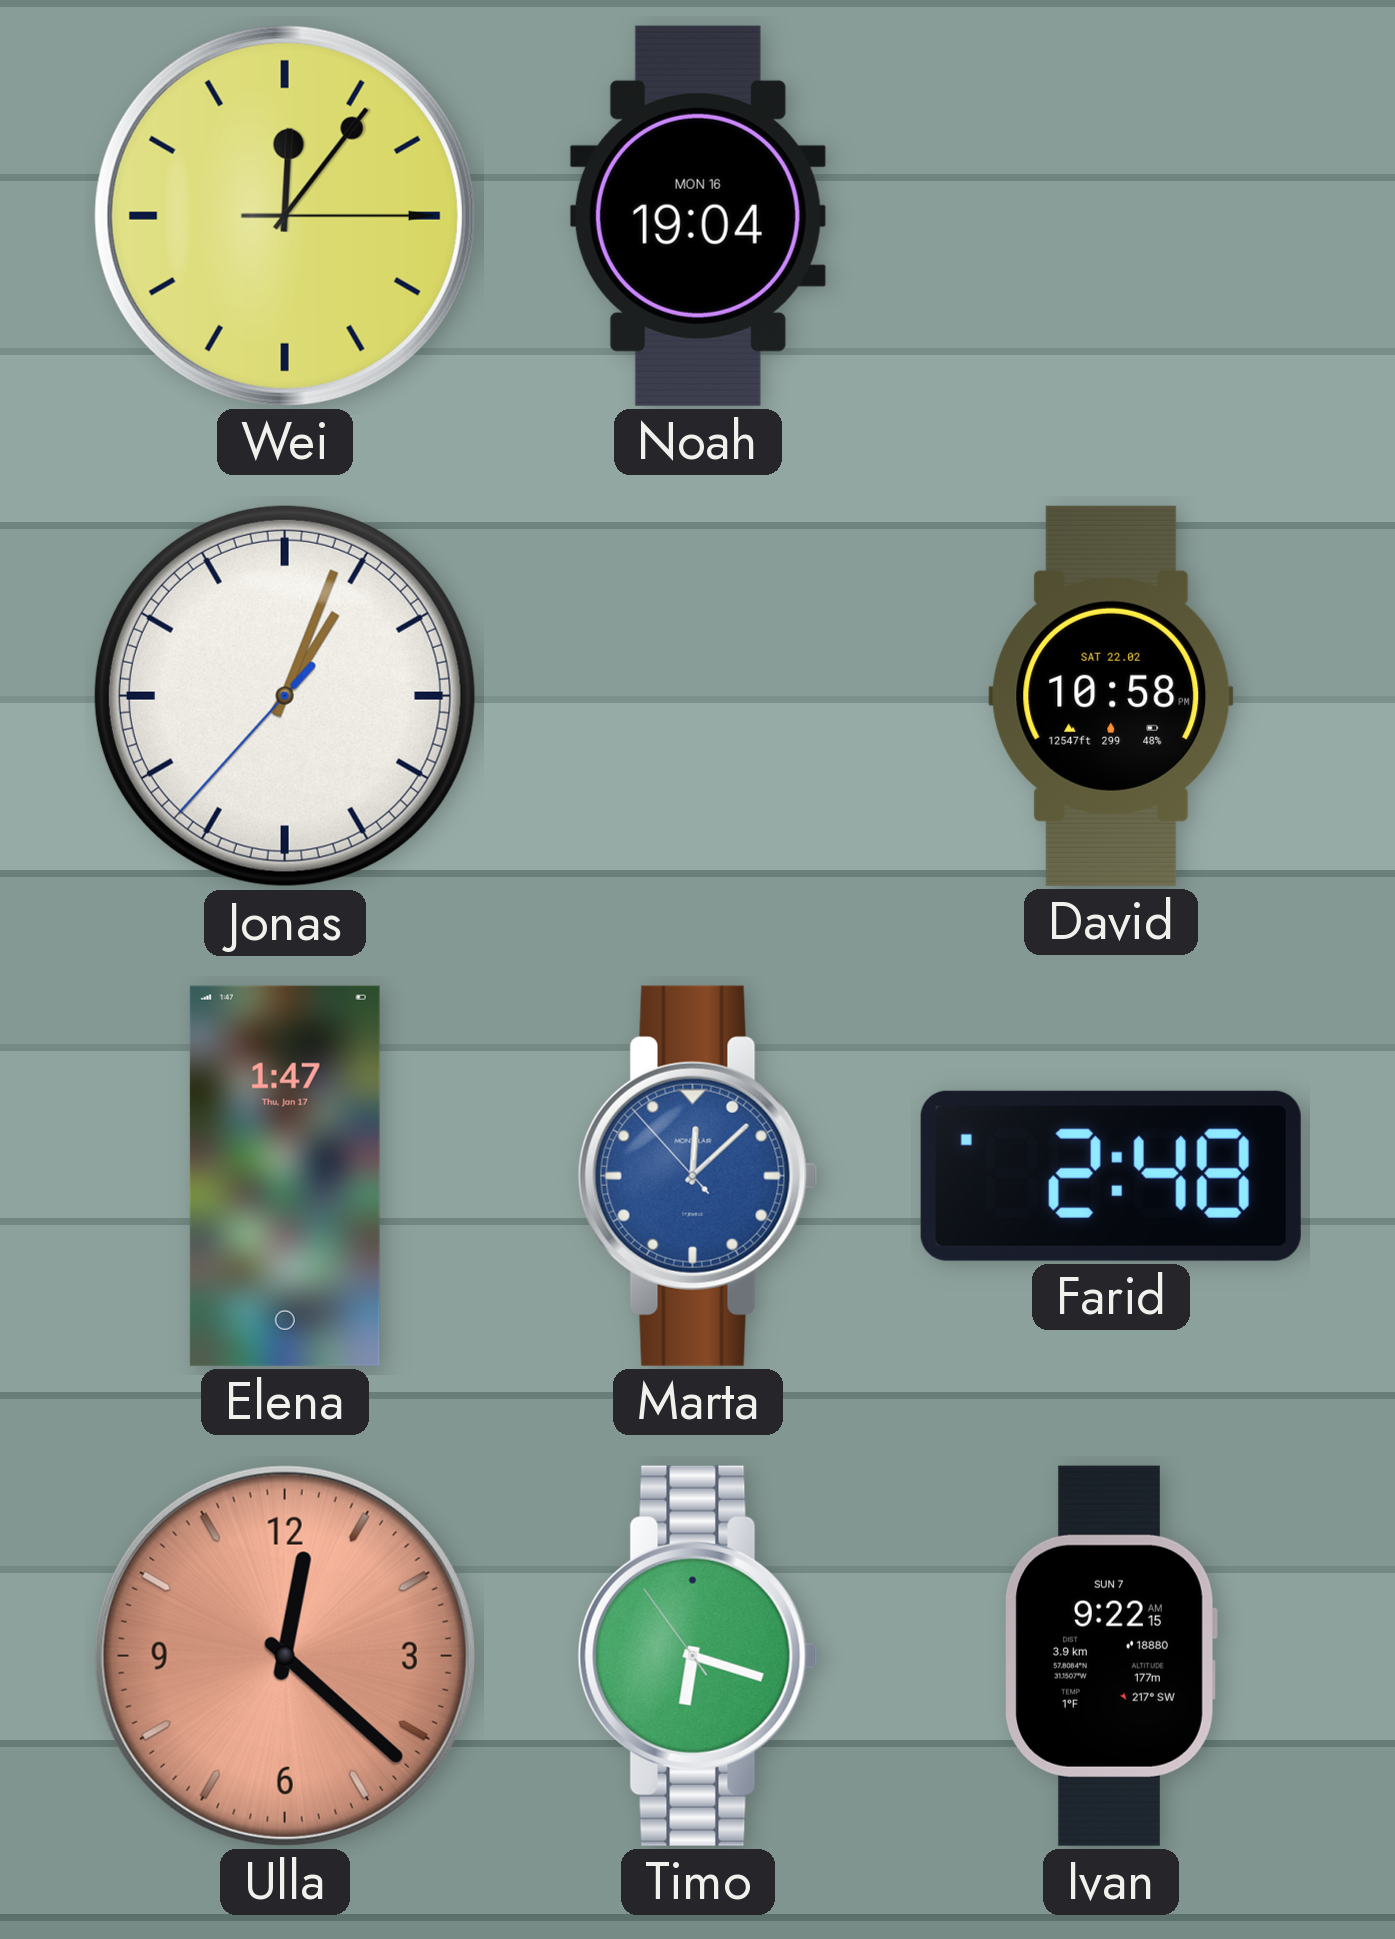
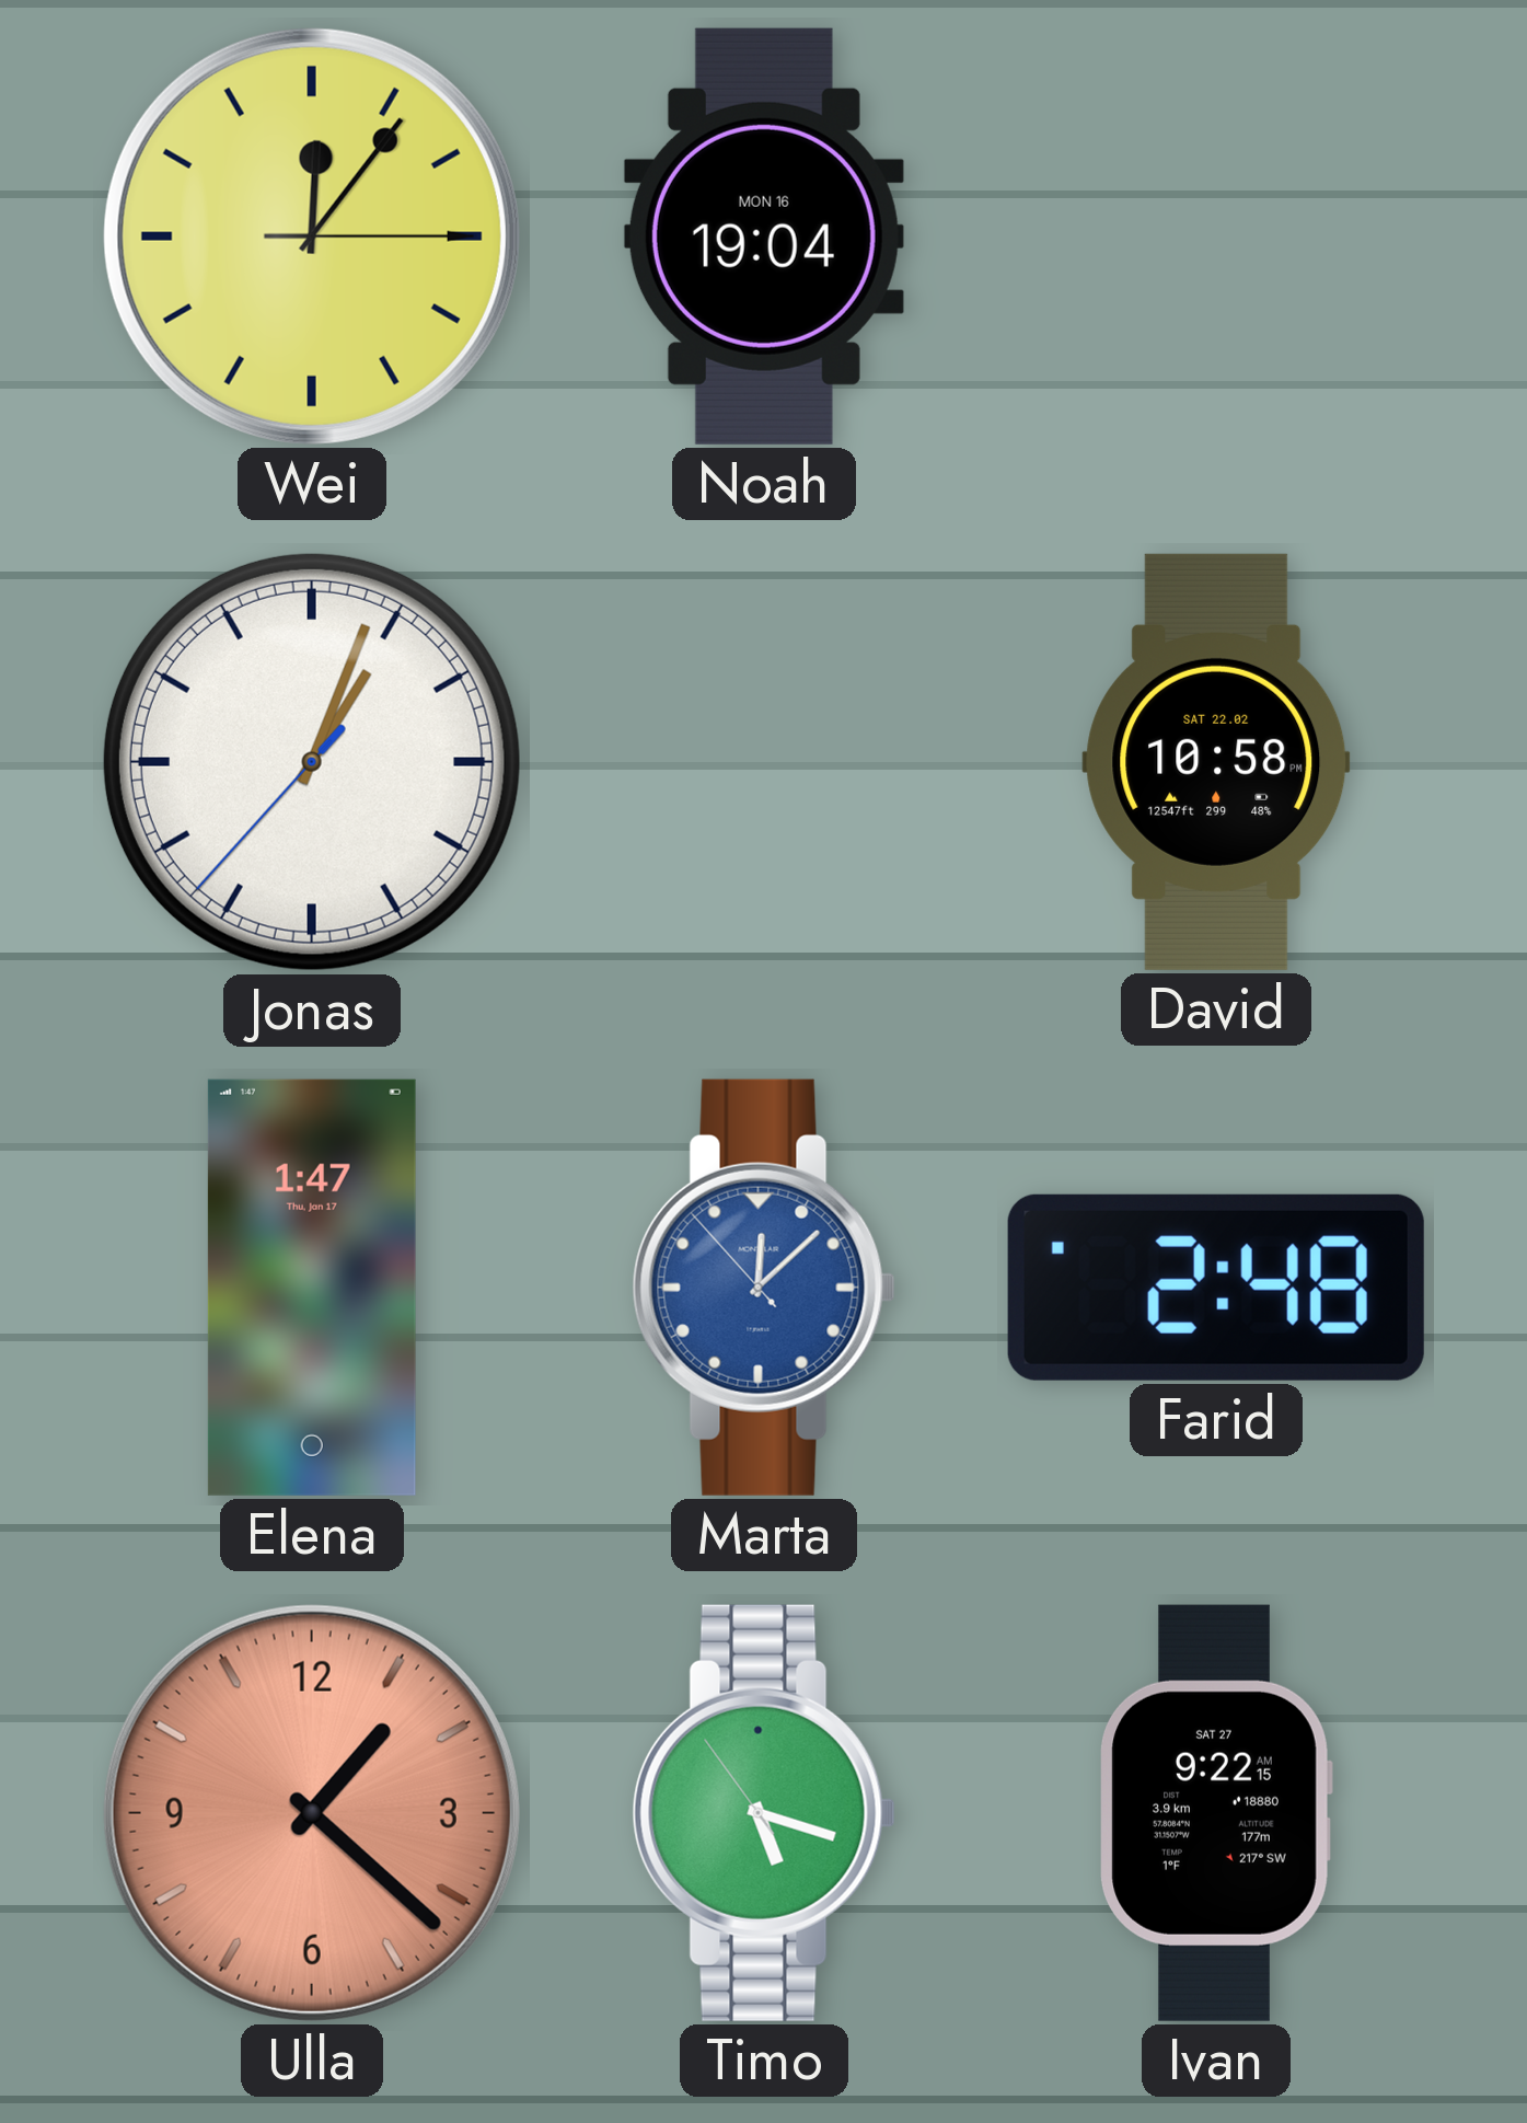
Ulla: 12:22 -> 1:22 (312, 1813)
Timo: 6:17 -> 5:17 (764, 1813)
Ivan date: SUN 7 -> SAT 27 (1216, 1813)
